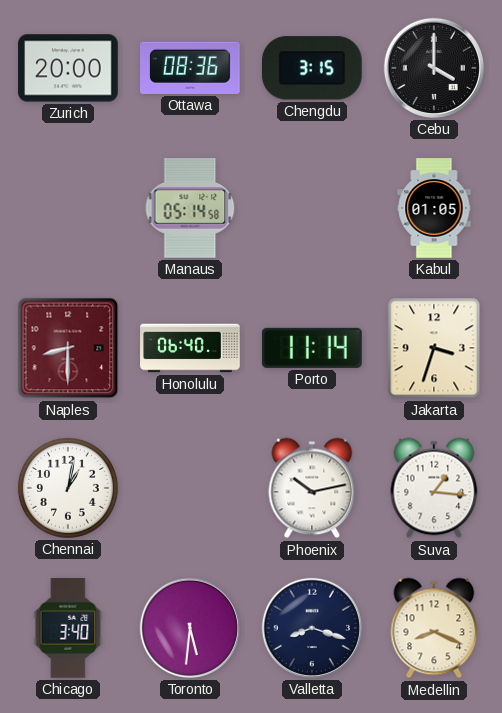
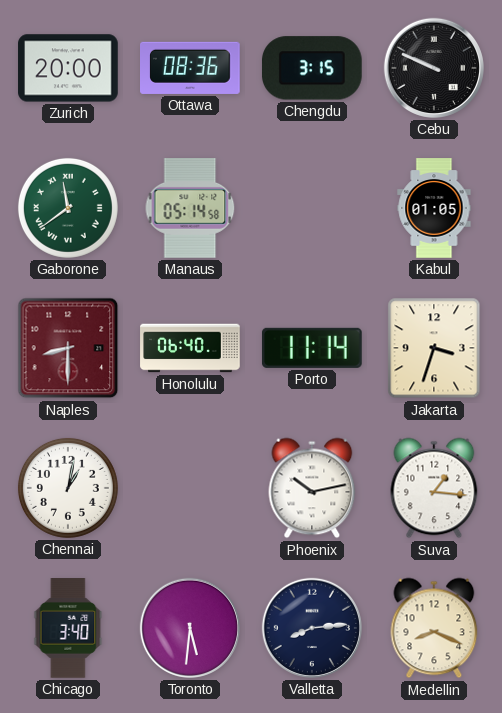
Cebu: 4:00 -> 9:49 (434, 68)
Gaborone: none -> 11:39 (68, 208)
Valletta: 8:18 -> 8:14 (312, 628)
